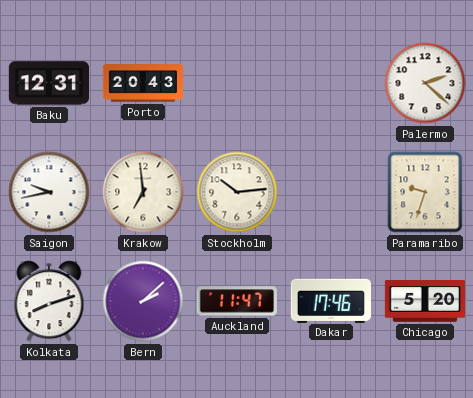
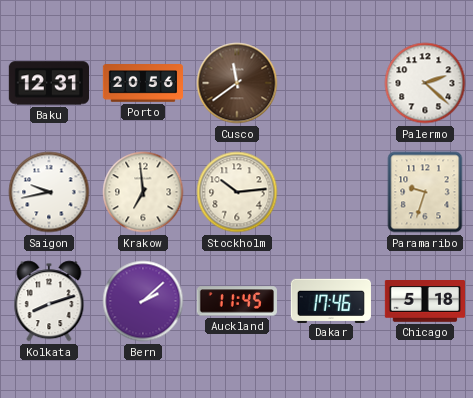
Porto: 20:43 -> 20:56 (142, 83)
Cusco: none -> 11:39 (237, 83)
Auckland: 11:47 -> 11:45 (237, 301)
Chicago: 5:20 -> 5:18 (424, 302)
